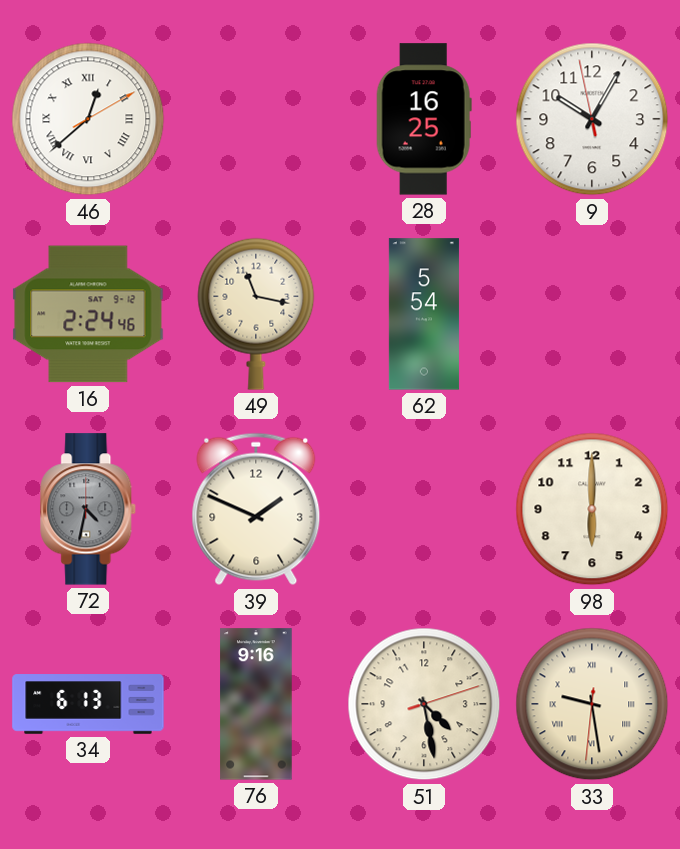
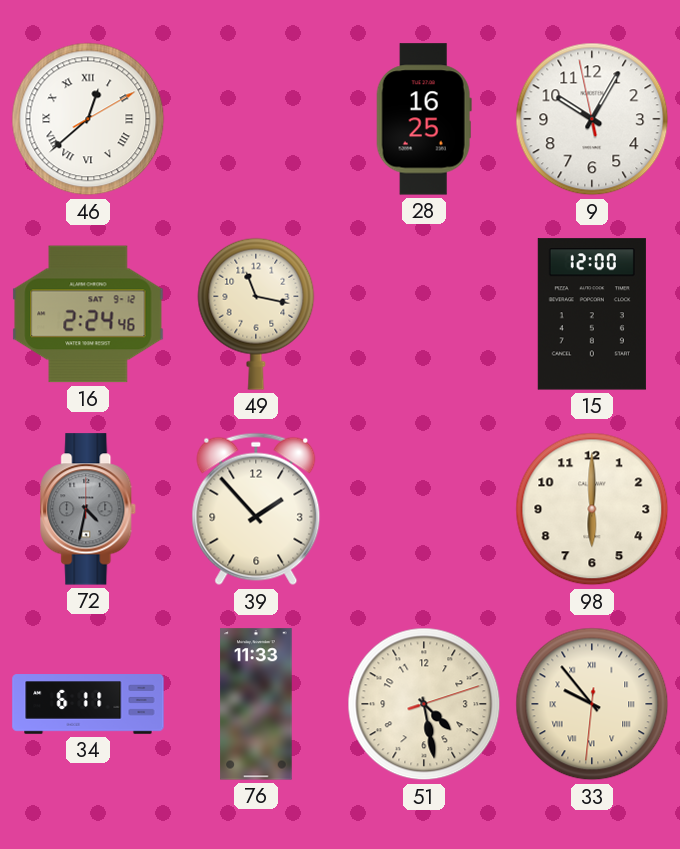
62: 5:54 -> none (424, 314)
15: none -> 12:00 (592, 314)
39: 1:49 -> 1:53 (256, 509)
34: 6:13 -> 6:11 (88, 704)
76: 9:16 -> 11:33 (256, 704)
33: 9:28 -> 9:53 (592, 704)
